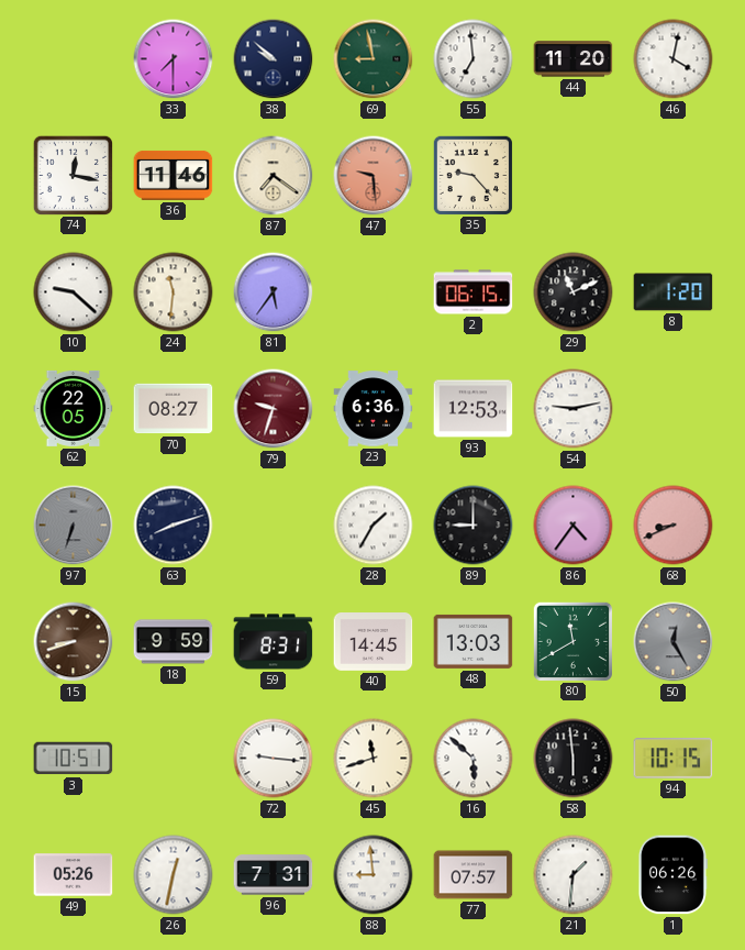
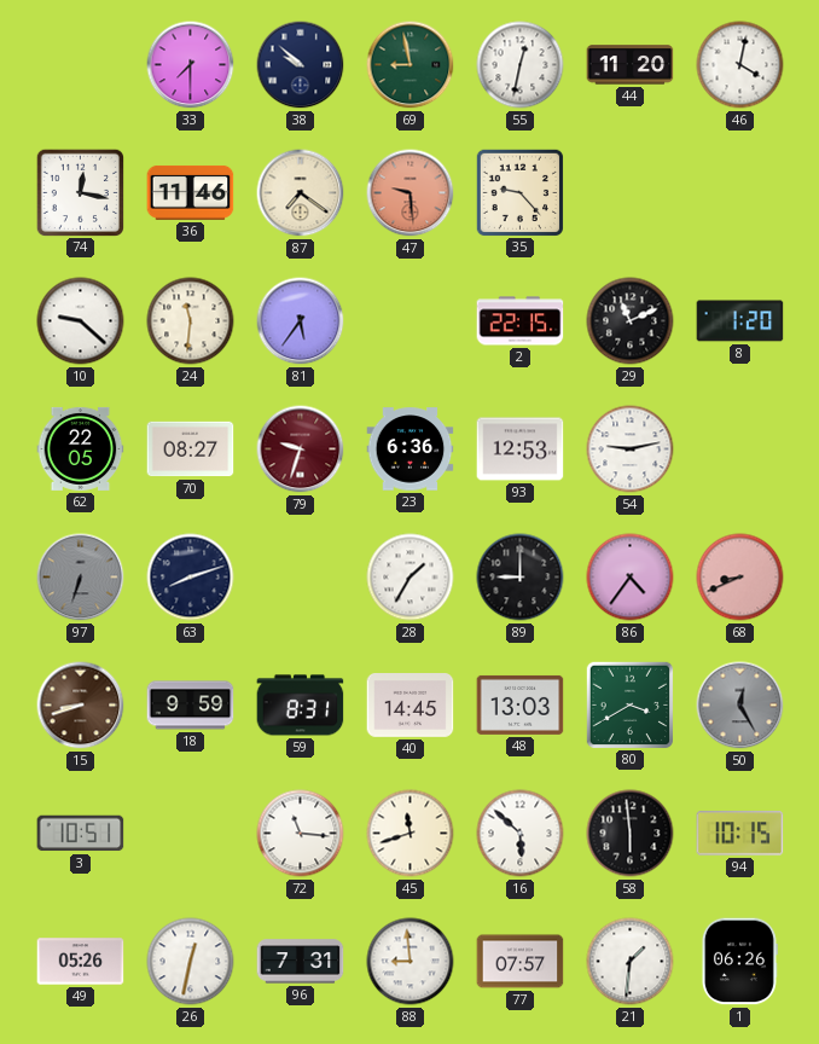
55: 6:59 -> 12:32 (521, 65)
2: 06:15 -> 22:15 (521, 321)
80: 11:40 -> 3:40 (629, 704)
72: 9:16 -> 11:16 (301, 834)
